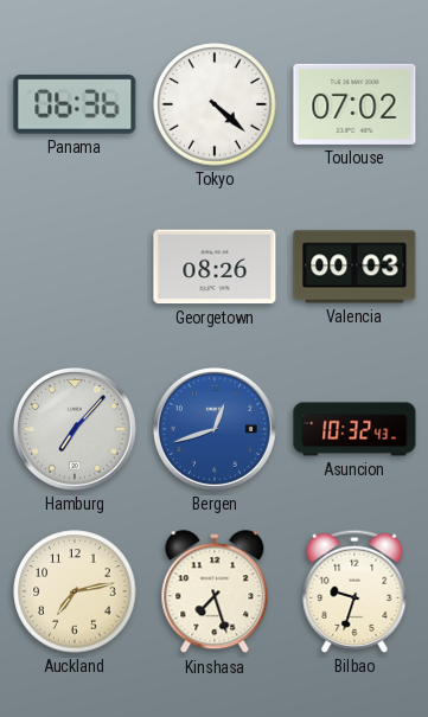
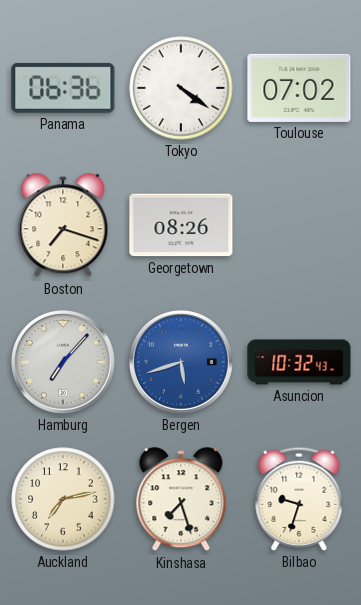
Tokyo: 4:22 -> 4:21 (181, 88)
Boston: none -> 7:18 (63, 226)
Valencia: 00:03 -> none (354, 267)
Bergen: 12:42 -> 5:42 (181, 362)
